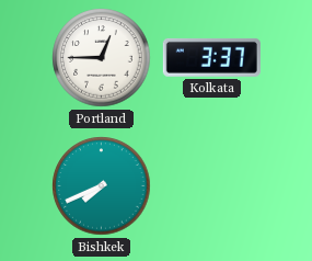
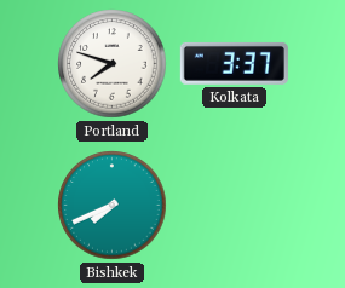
Portland: 12:45 -> 7:48 (113, 64)
